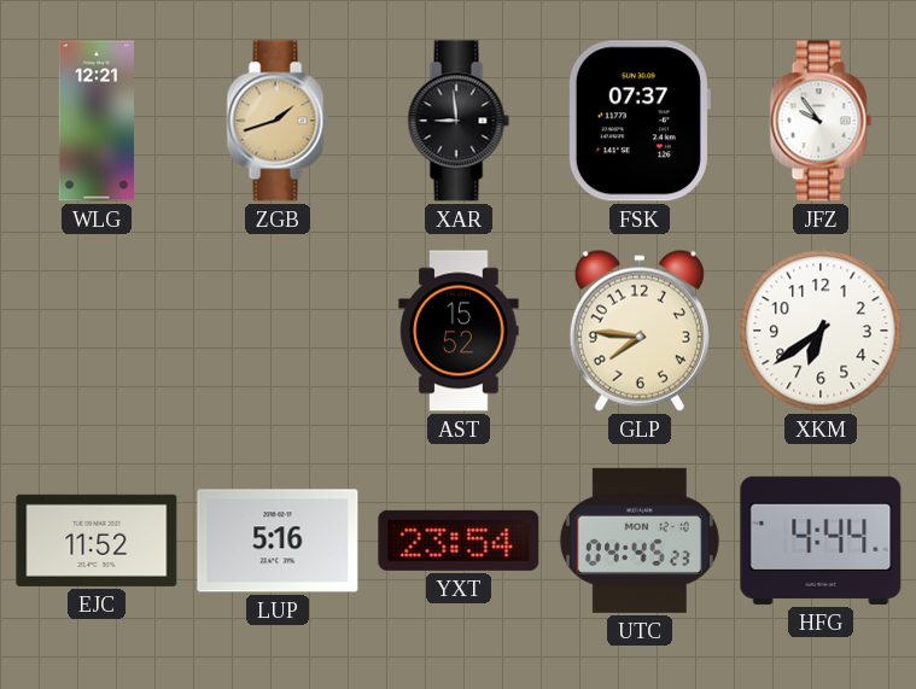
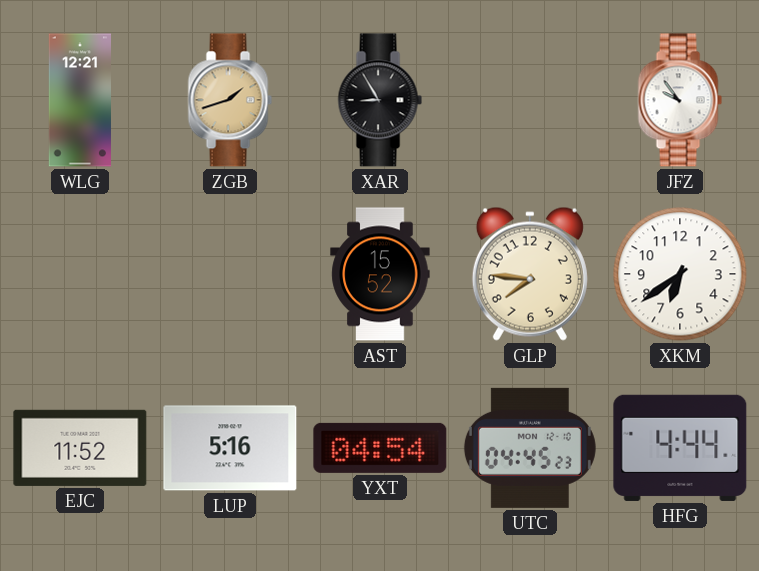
XAR: 8:59 -> 8:55 (380, 100)
FSK: 07:37 -> none (638, 121)
YXT: 23:54 -> 04:54 (380, 448)
